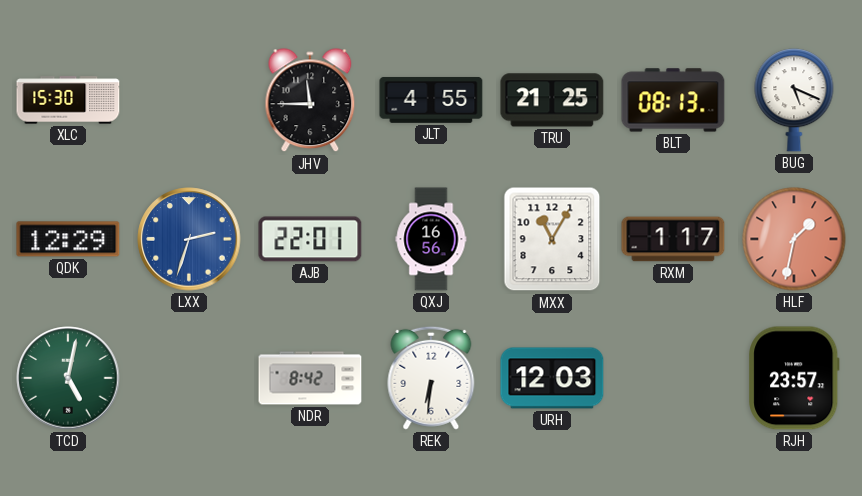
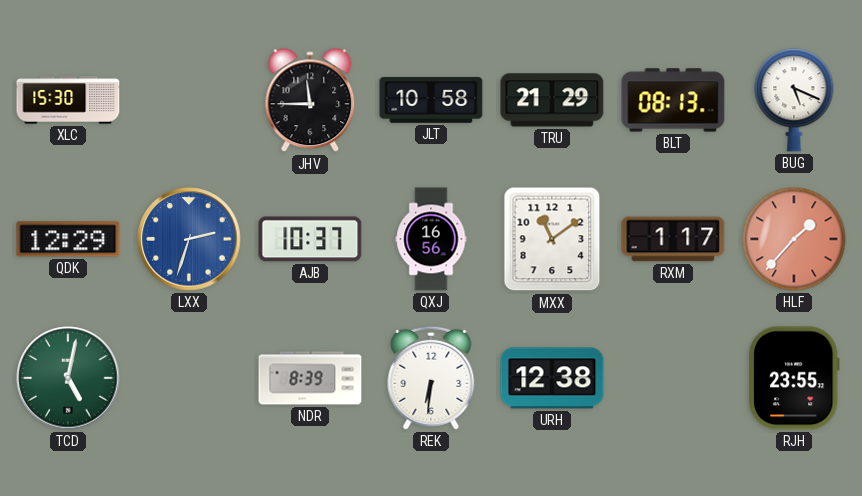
JLT: 4:55 -> 10:58 (431, 100)
TRU: 21:25 -> 21:29 (552, 100)
AJB: 22:01 -> 10:37 (310, 239)
MXX: 11:05 -> 11:09 (552, 239)
HLF: 1:32 -> 1:37 (794, 239)
NDR: 8:42 -> 8:39 (310, 378)
URH: 12:03 -> 12:38 (552, 378)
RJH: 23:57 -> 23:55 (794, 378)
